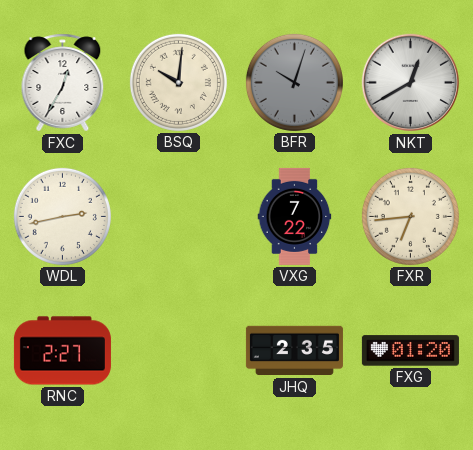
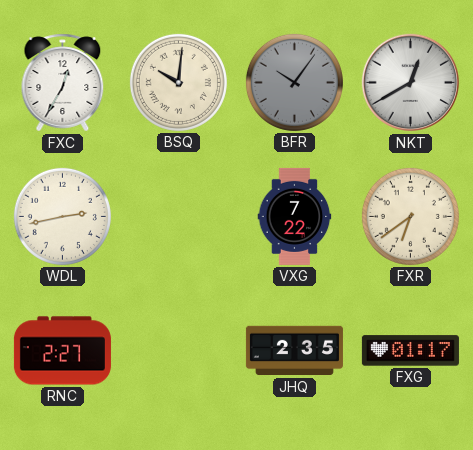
BFR: 10:03 -> 10:06 (294, 82)
FXR: 6:44 -> 6:39 (410, 216)
FXG: 01:20 -> 01:17 (410, 351)
